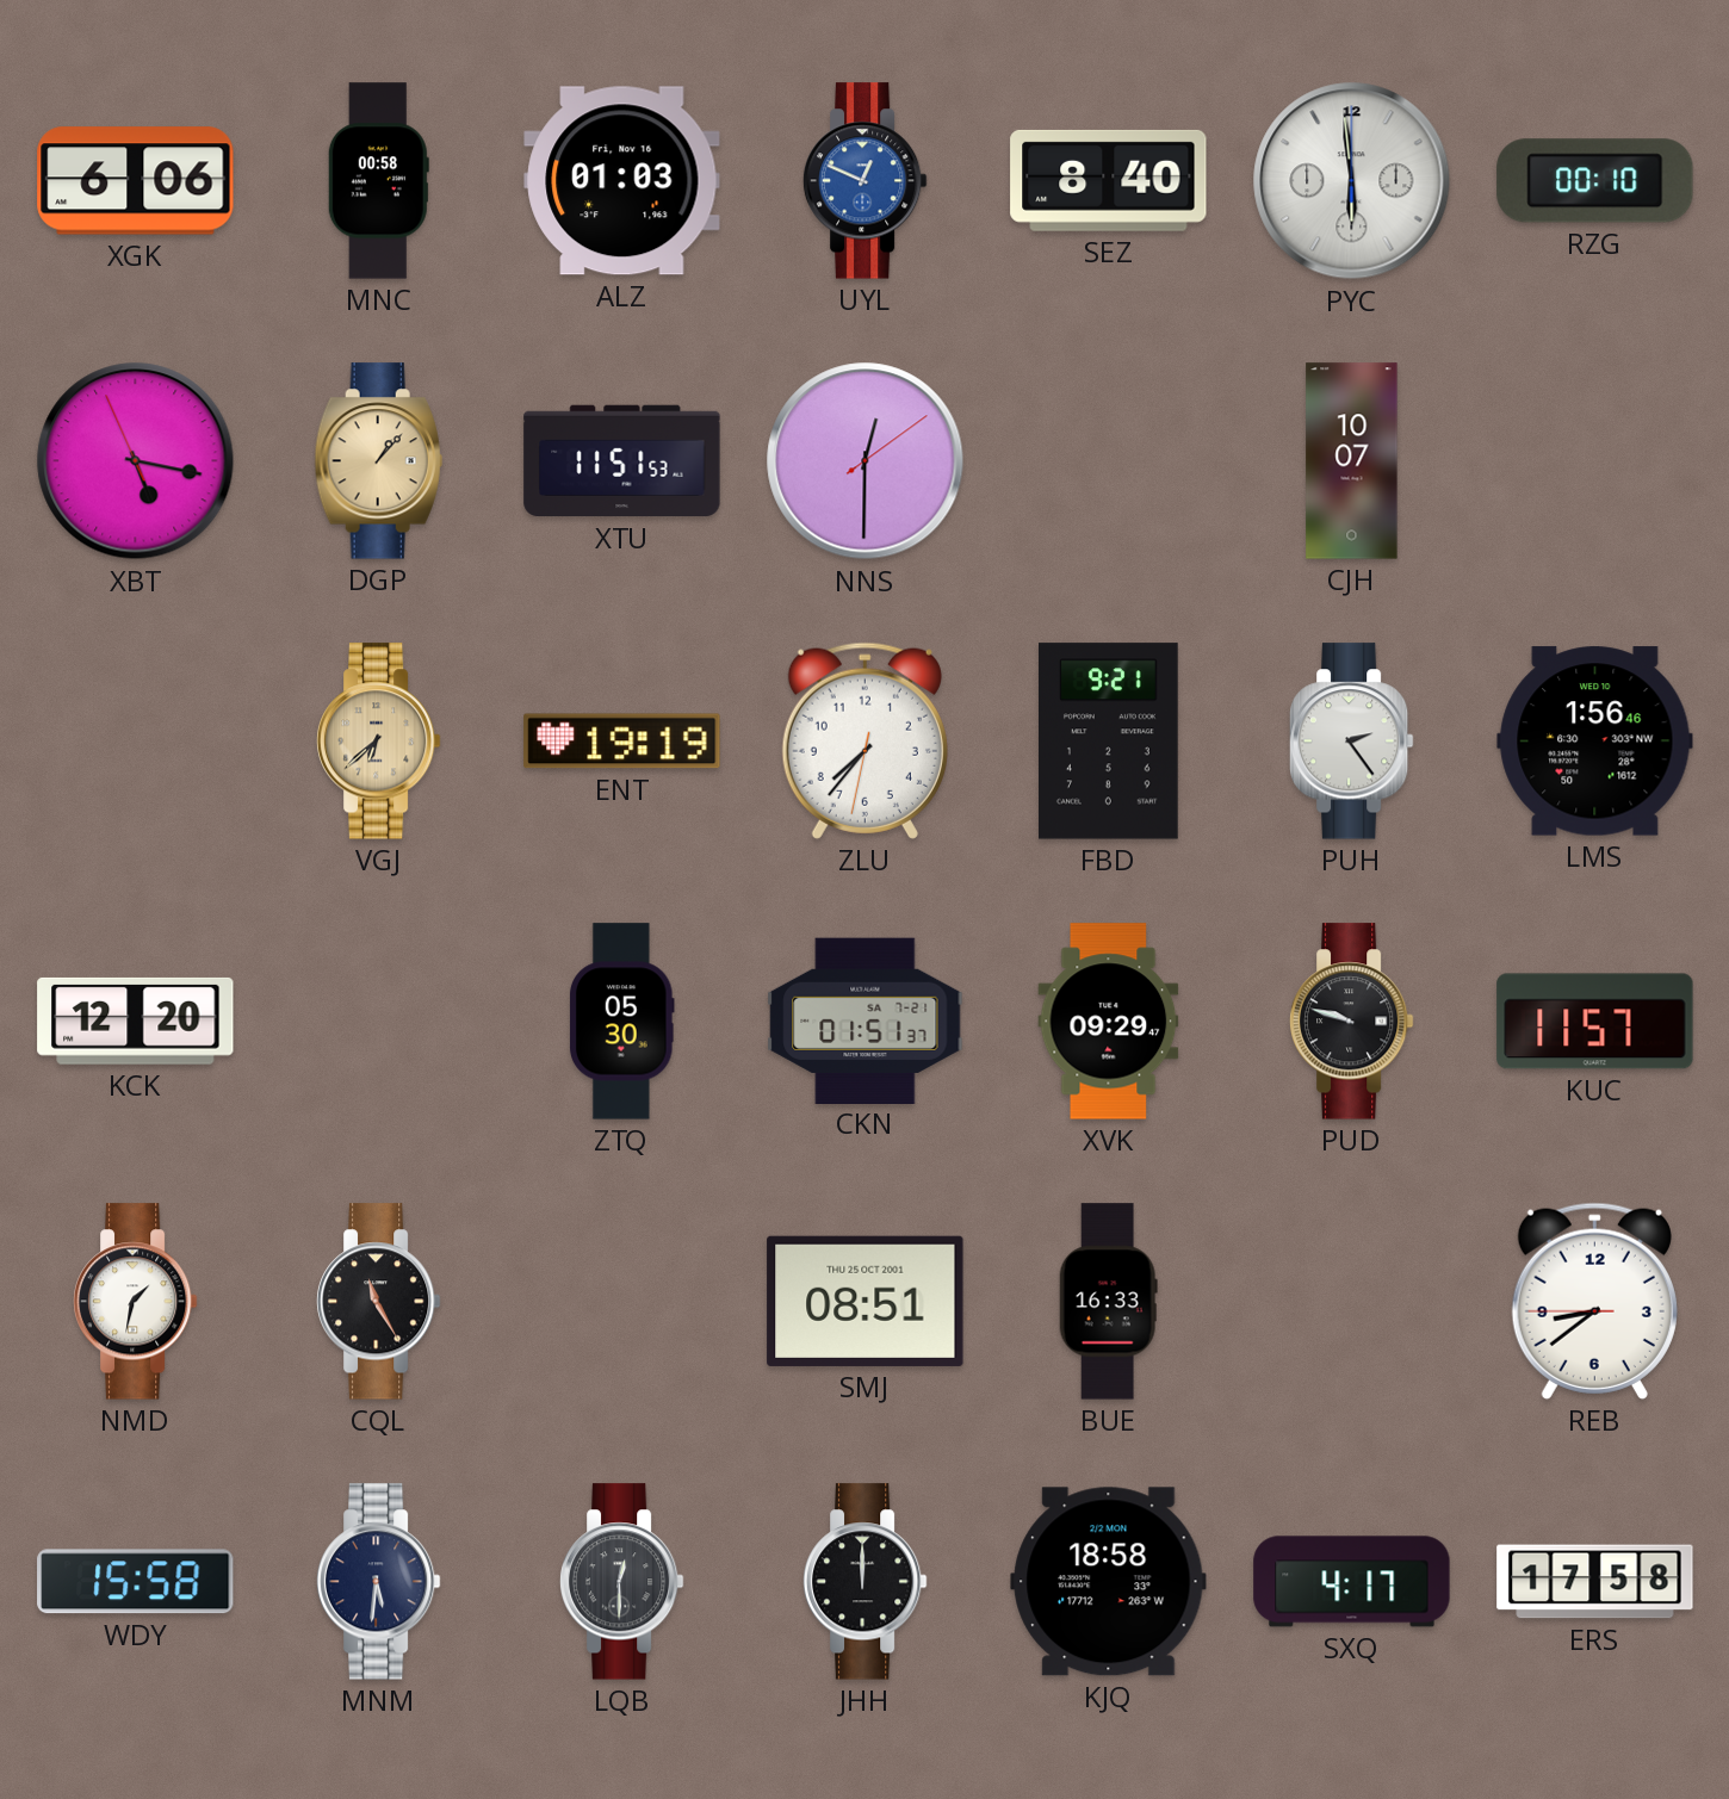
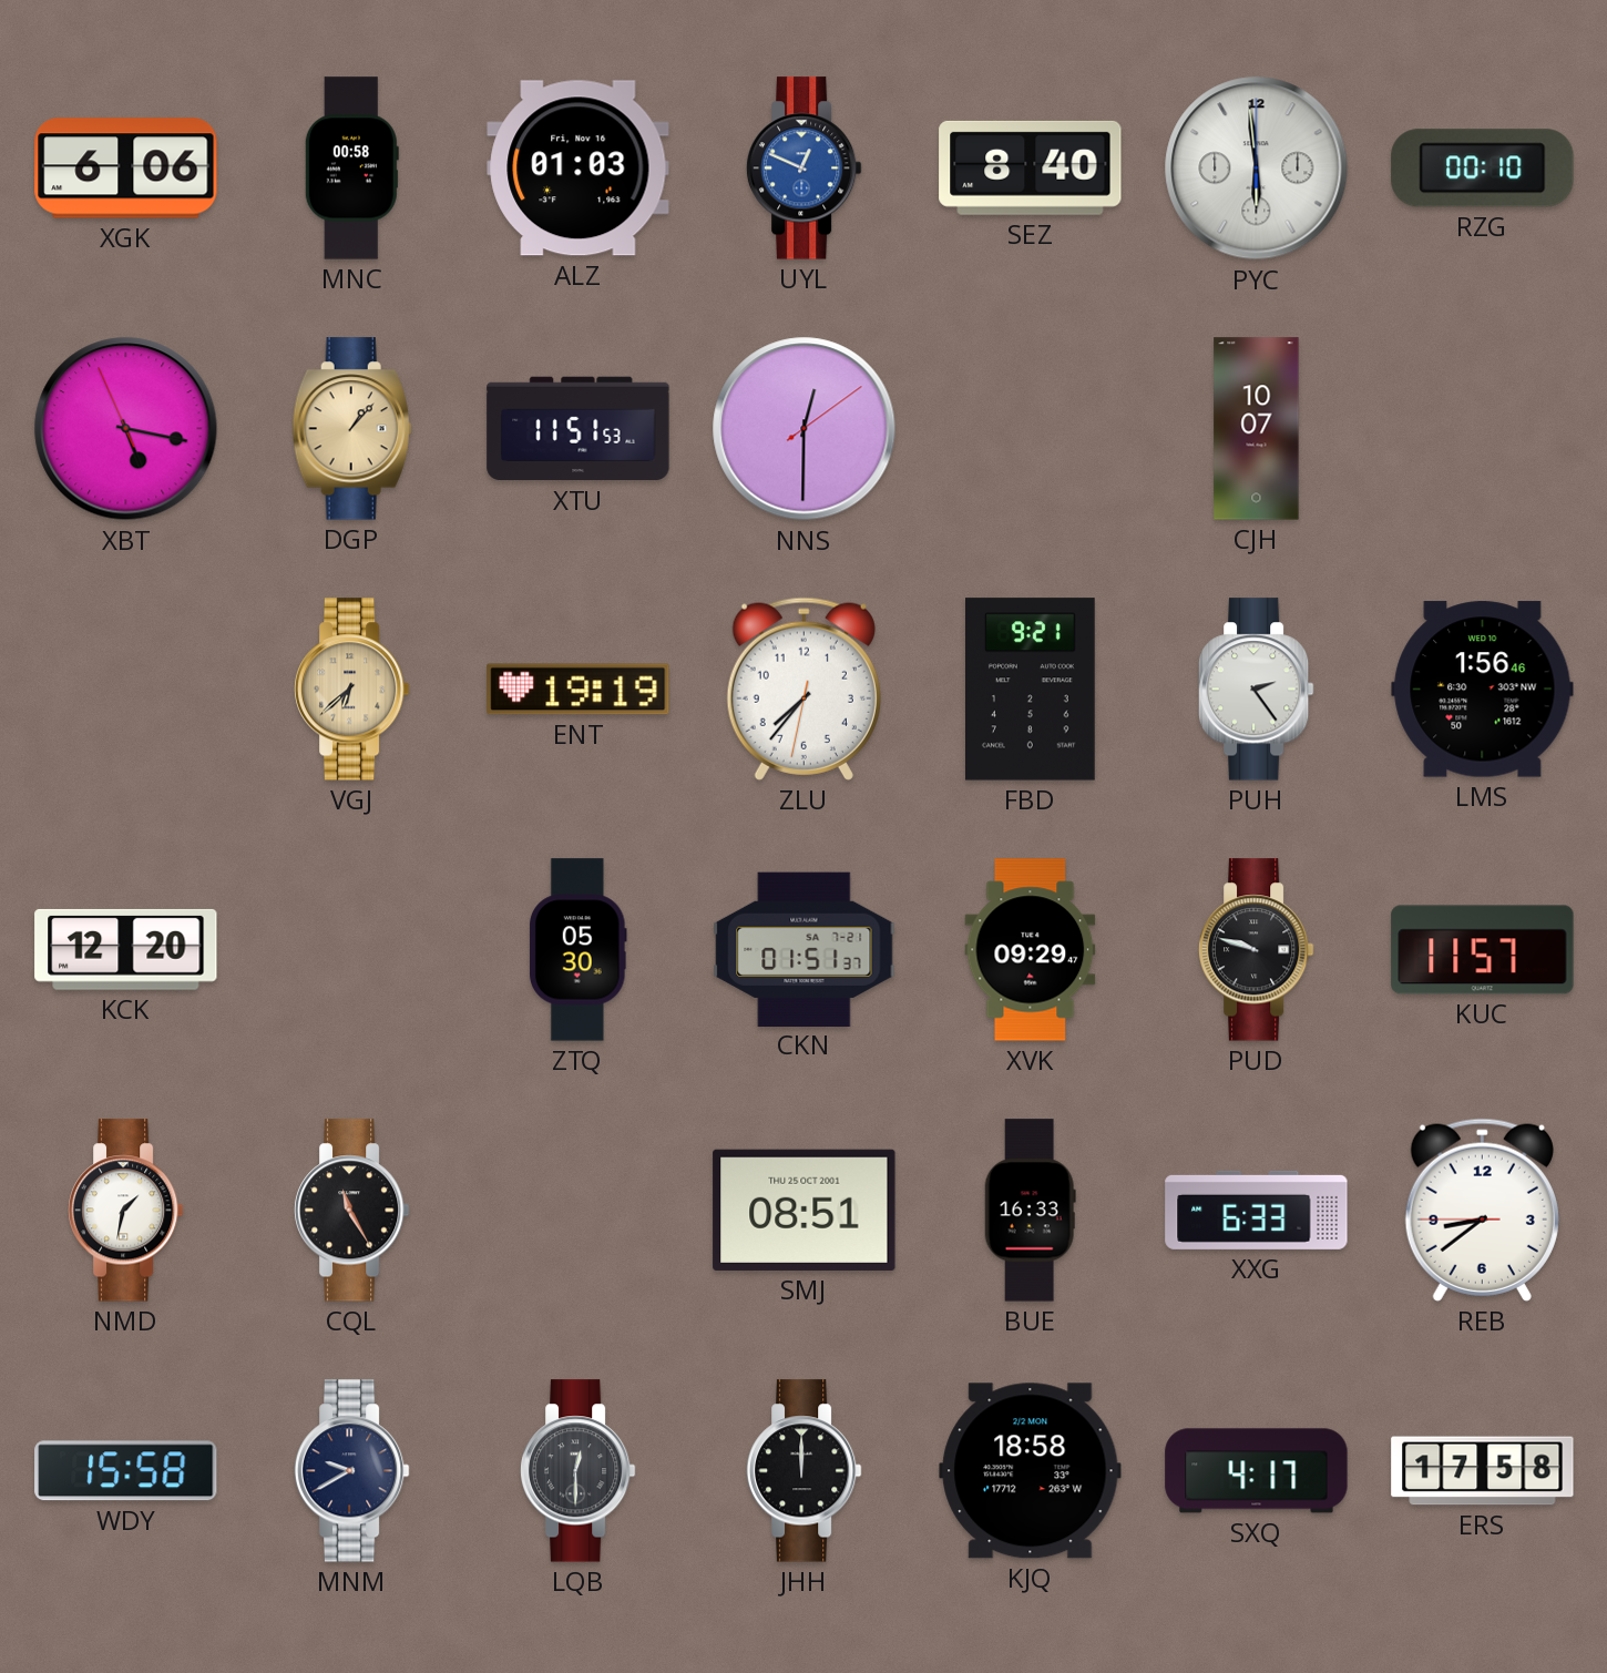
XXG: none -> 6:33 (1257, 1210)
MNM: 5:31 -> 9:40 (351, 1471)
